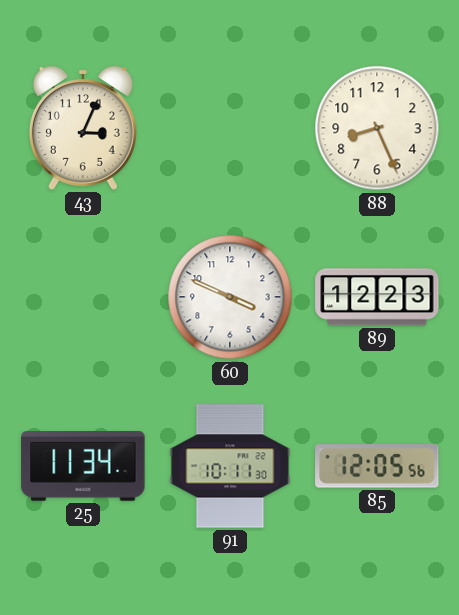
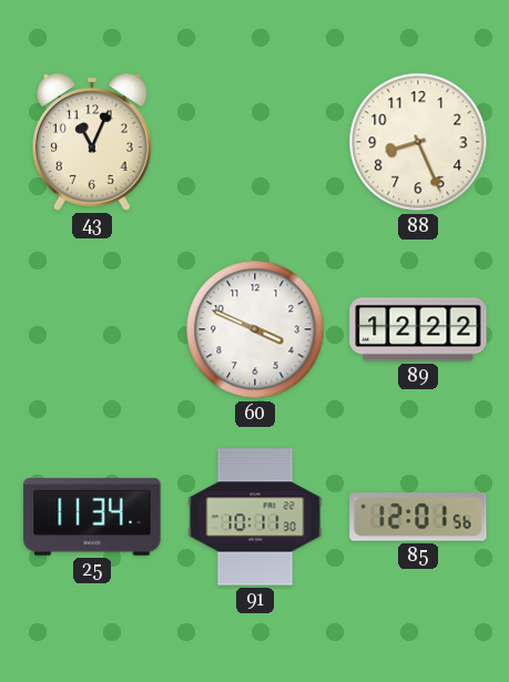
43: 3:04 -> 11:04 (92, 142)
89: 12:23 -> 12:22 (418, 329)
85: 12:05 -> 12:01 (418, 517)
